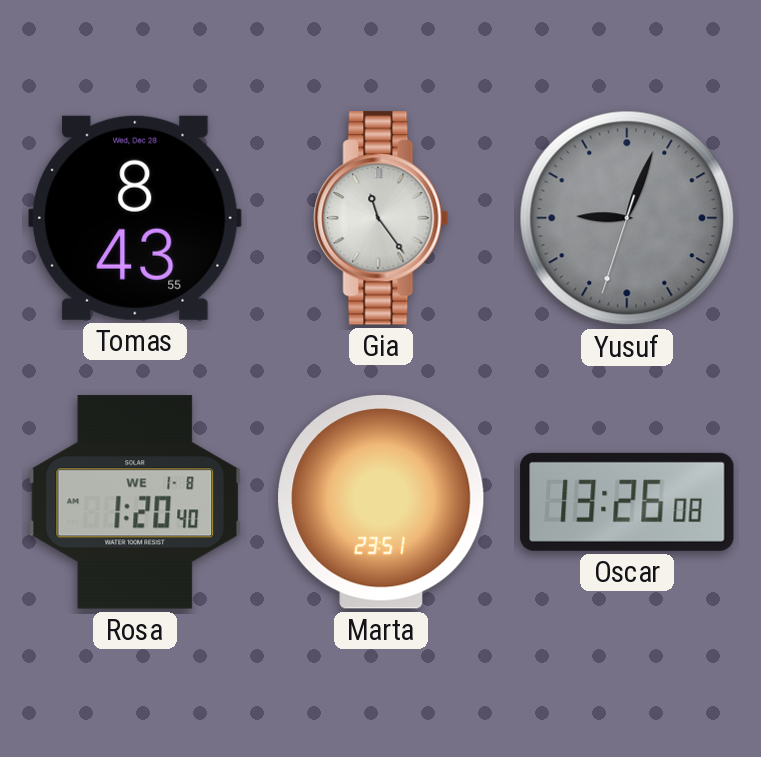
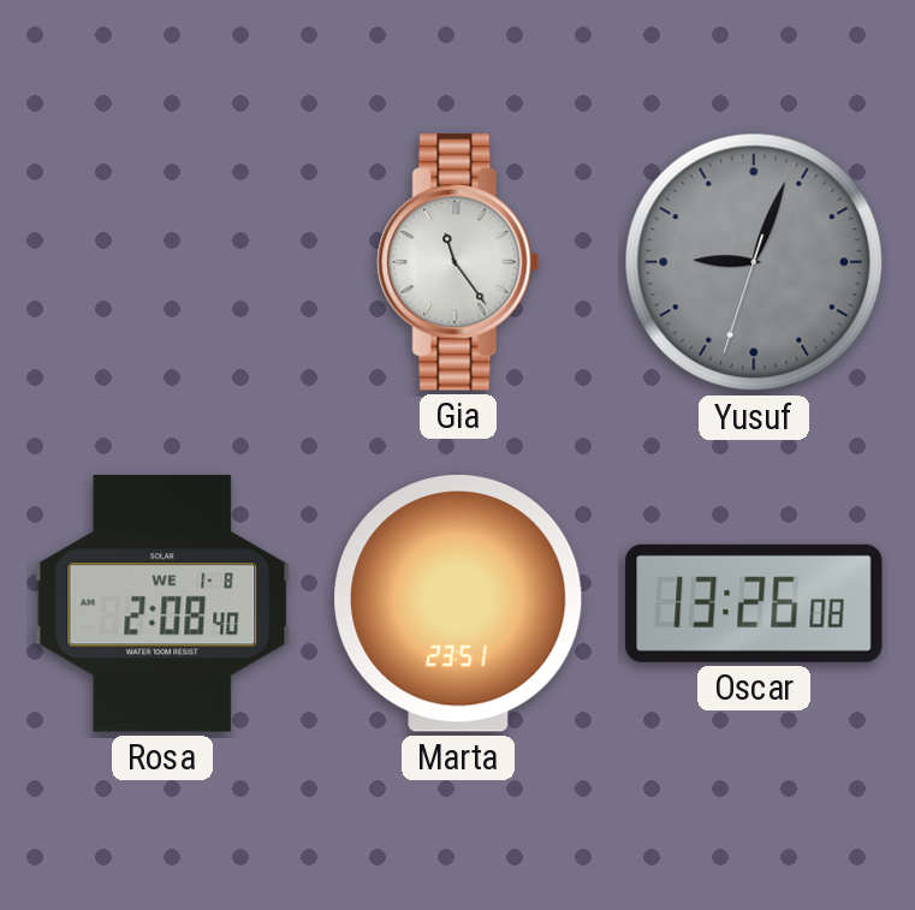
Tomas: 8:43 -> none (136, 218)
Rosa: 1:20 -> 2:08 (162, 603)
